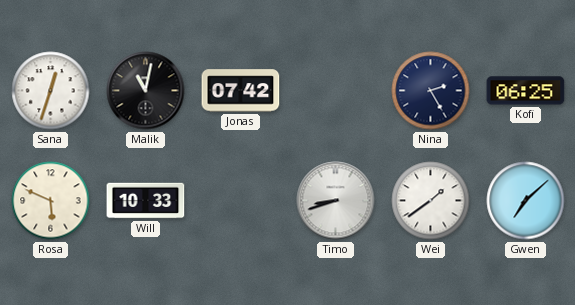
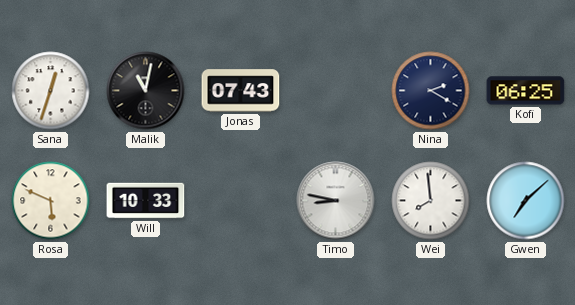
Jonas: 07:42 -> 07:43 (241, 91)
Nina: 2:25 -> 2:20 (431, 91)
Timo: 8:42 -> 8:47 (336, 201)
Wei: 1:39 -> 7:59 (431, 201)
